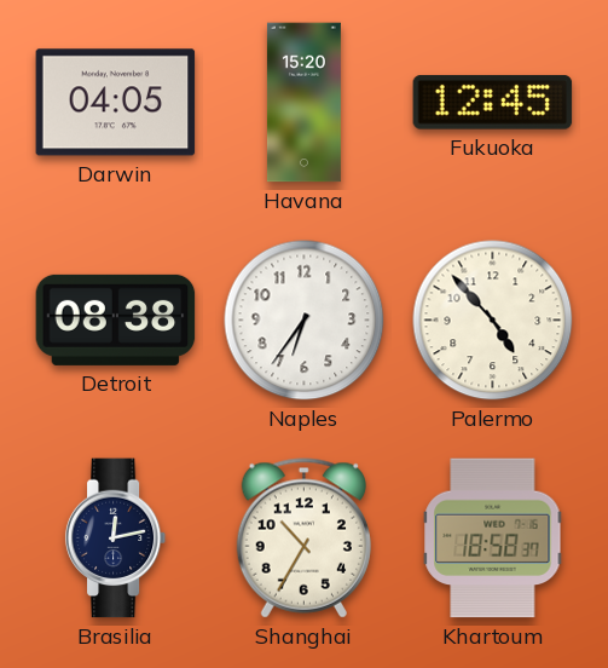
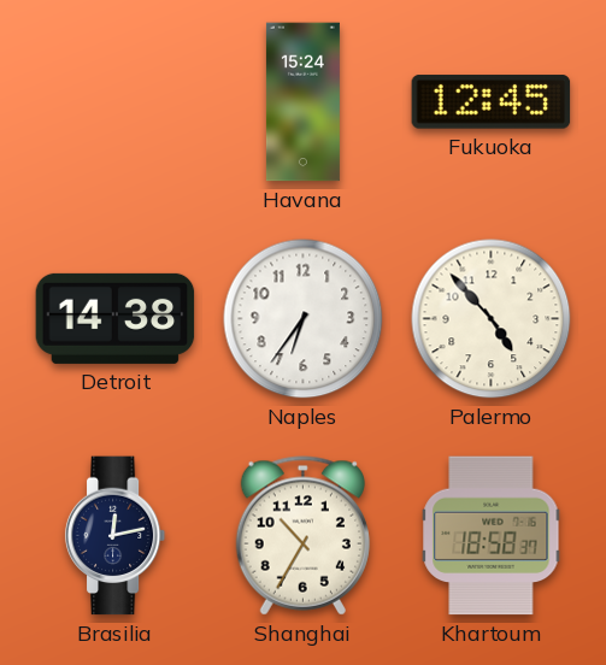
Darwin: 04:05 -> none (116, 103)
Havana: 15:20 -> 15:24 (302, 102)
Detroit: 08:38 -> 14:38 (116, 318)
